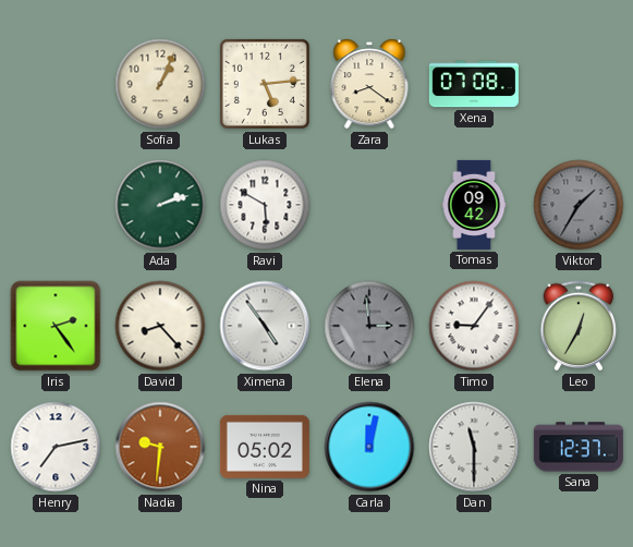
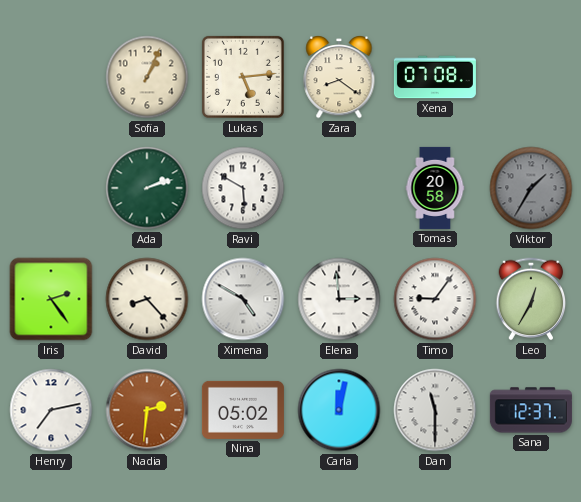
Tomas: 09:42 -> 20:58 (435, 188)
Ximena: 4:54 -> 4:50 (243, 299)
Elena dial: grey -> white (339, 299)
Nadia: 9:31 -> 2:31 (147, 410)
